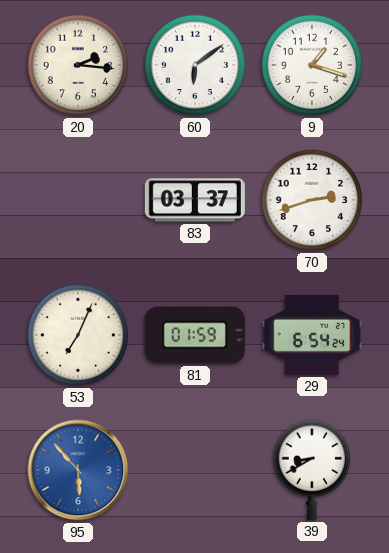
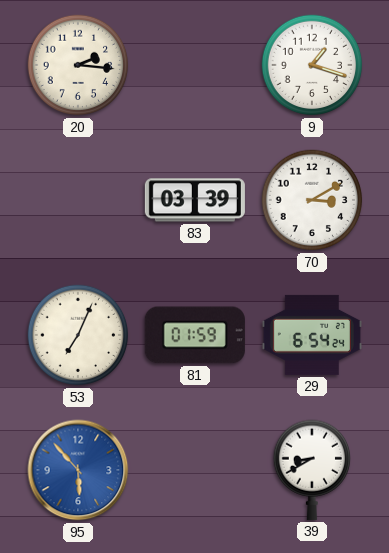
60: 6:09 -> none (195, 65)
83: 03:37 -> 03:39 (195, 200)
70: 2:42 -> 3:10 (312, 200)
